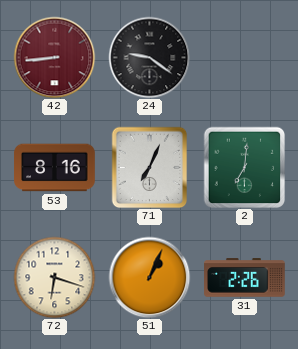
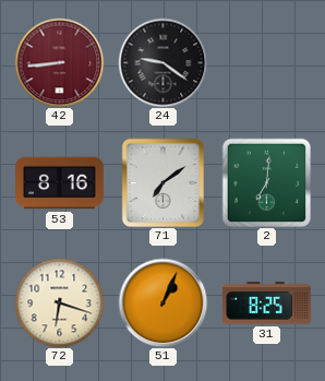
71: 7:04 -> 7:09 (164, 182)
31: 2:26 -> 8:25 (267, 303)
